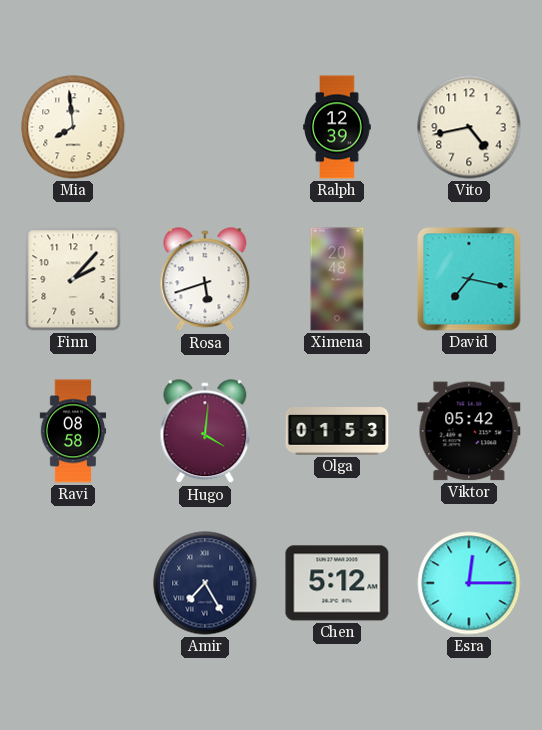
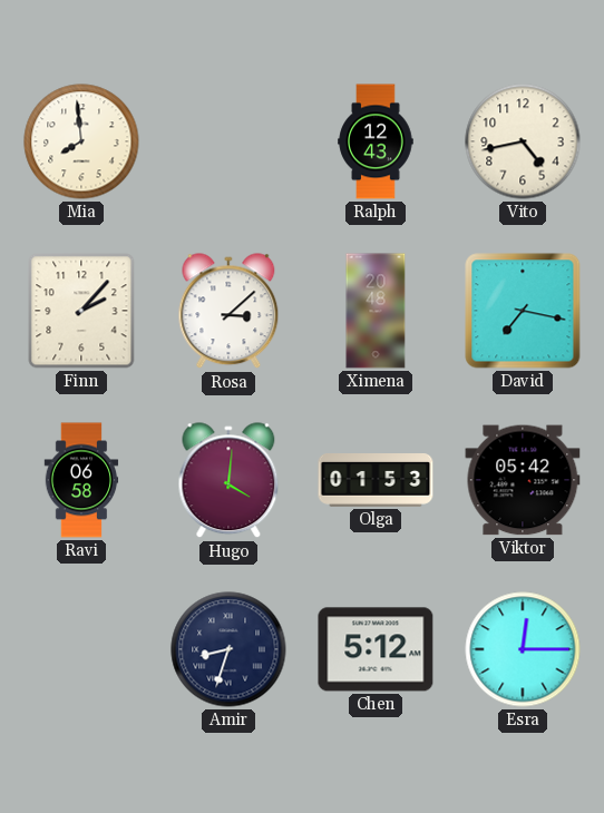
Ralph: 12:39 -> 12:43 (376, 141)
Rosa: 5:42 -> 3:08 (228, 312)
Ravi: 08:58 -> 06:58 (81, 480)
Amir: 7:25 -> 8:33 (228, 649)
